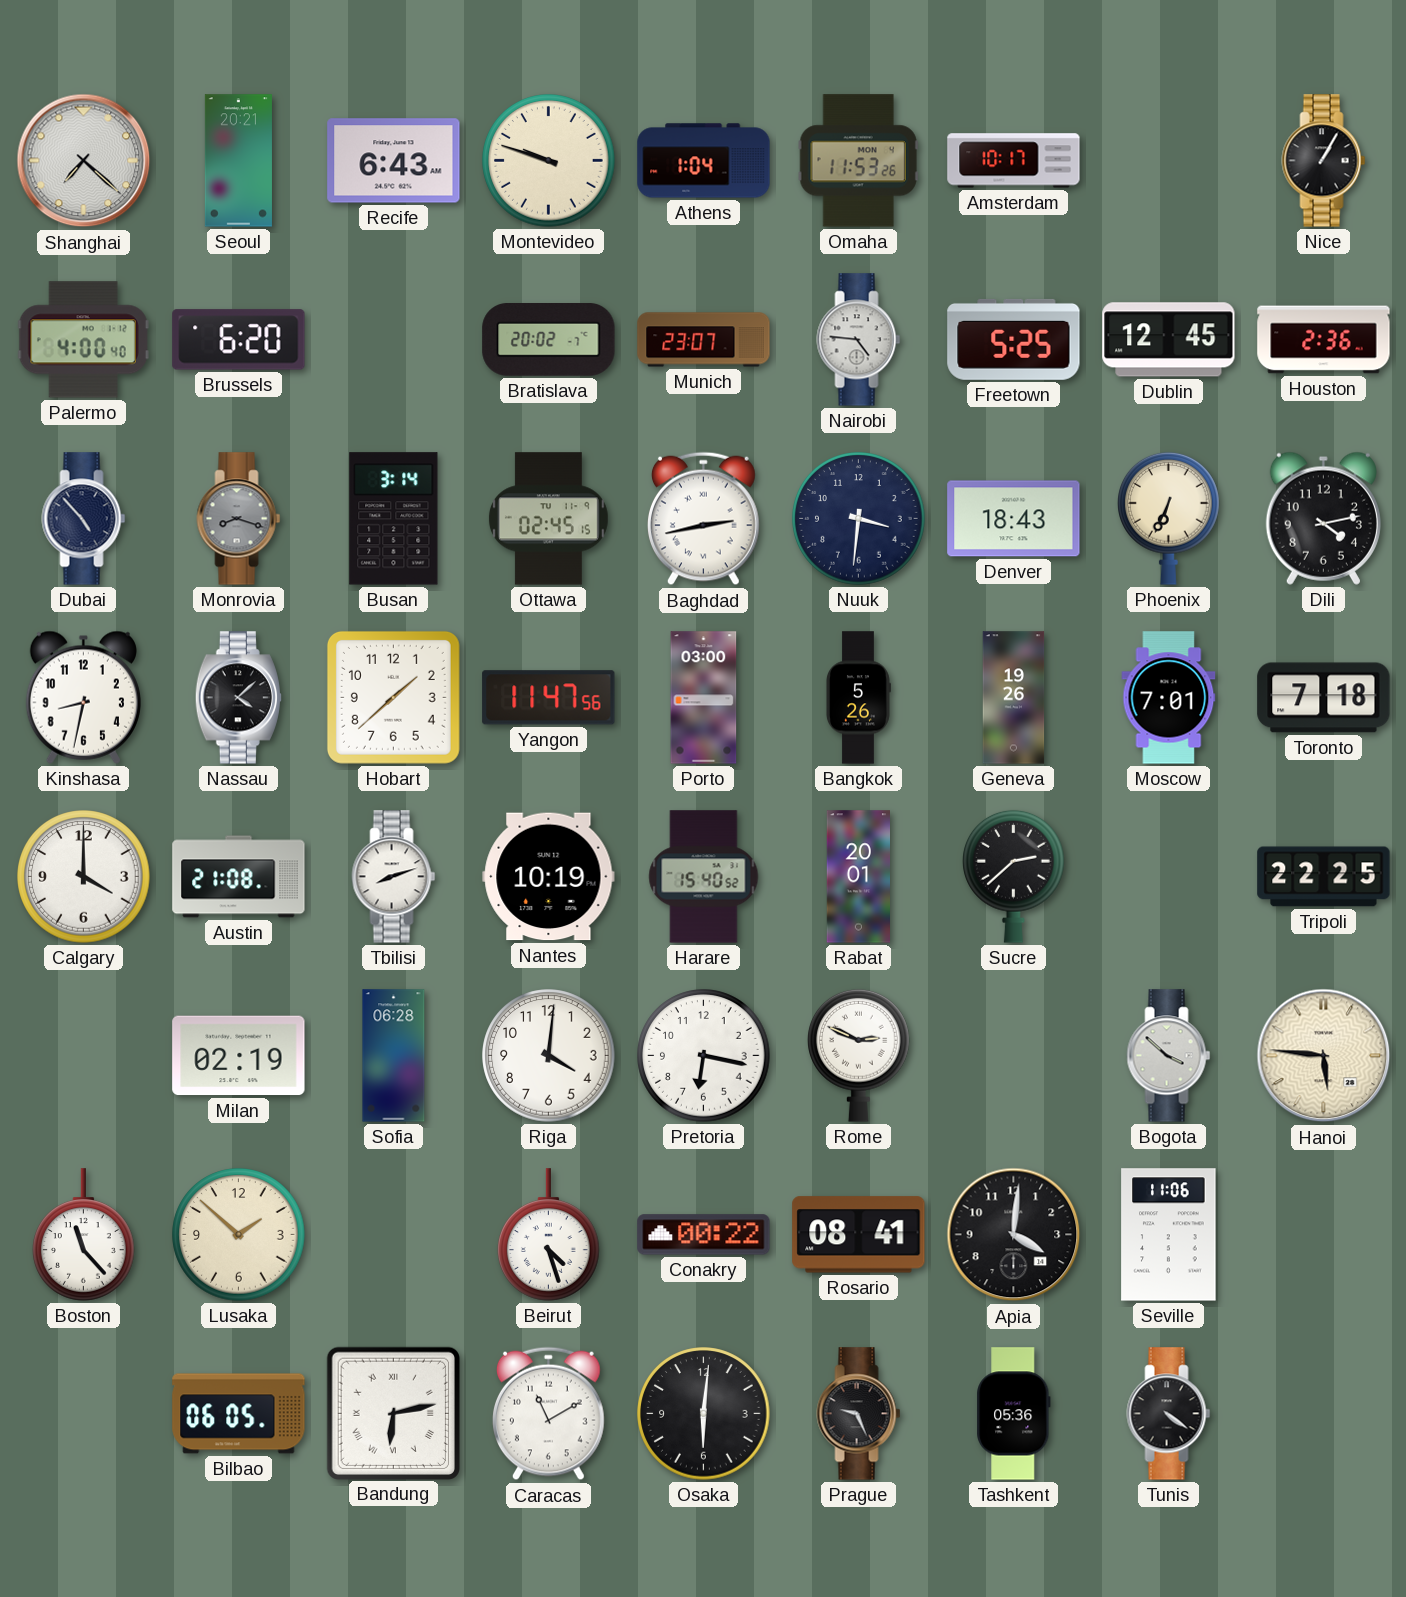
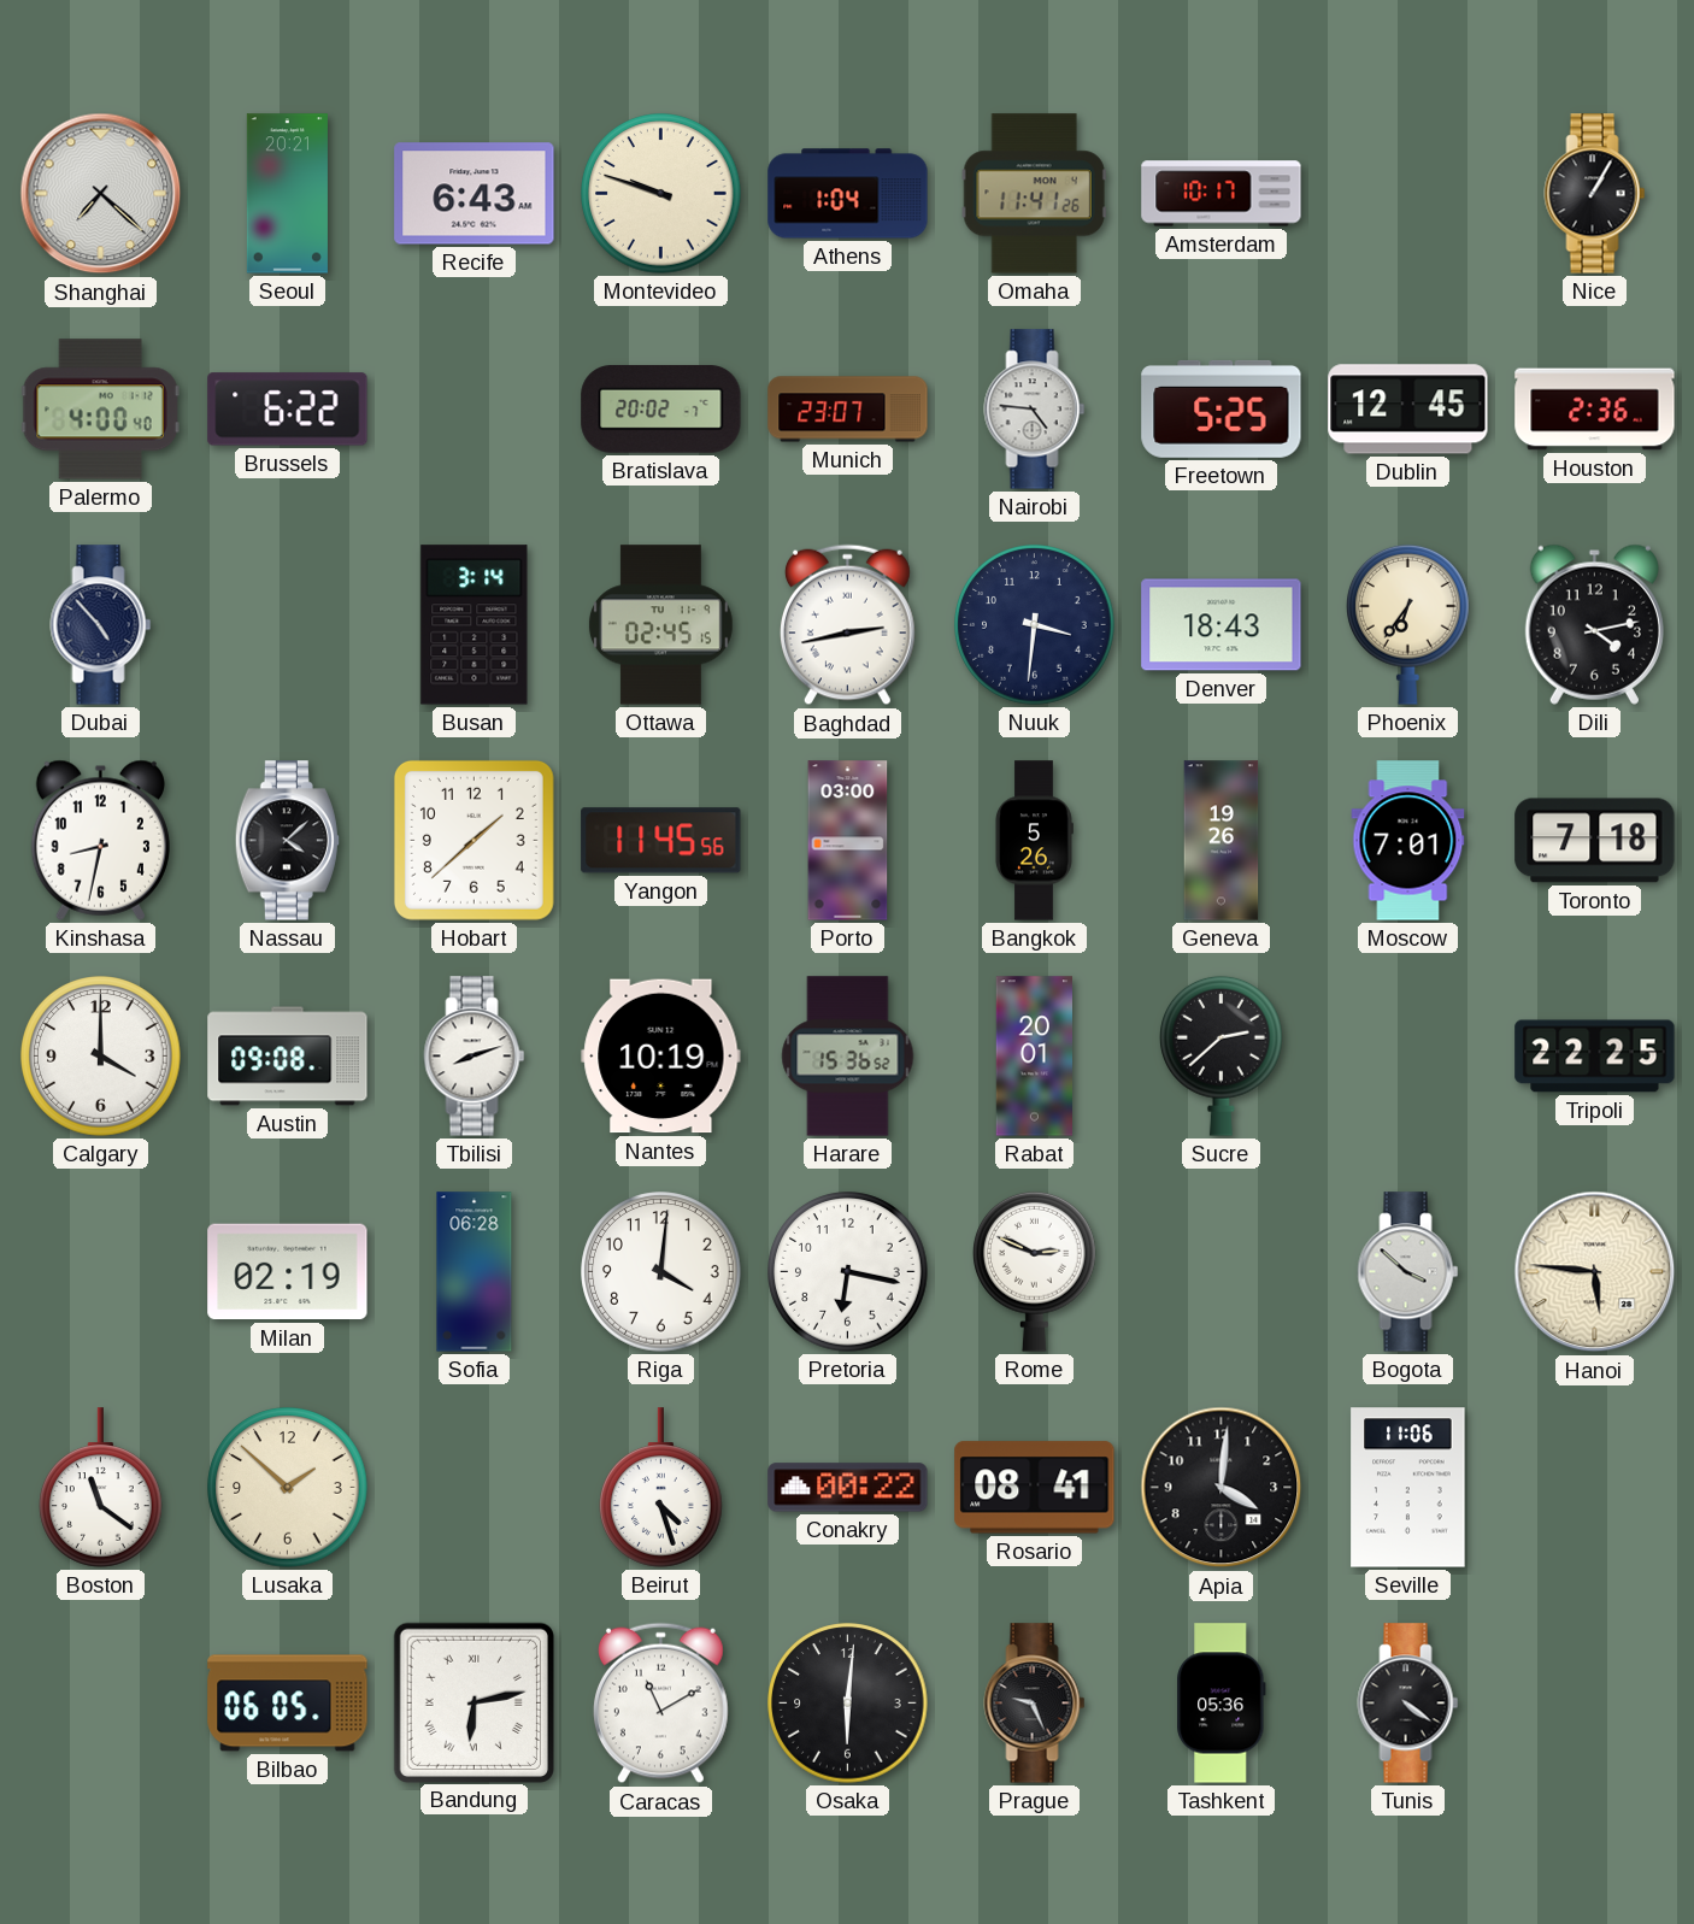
Omaha: 11:53 -> 11:41 (1034, 194)
Brussels: 6:20 -> 6:22 (288, 410)
Monrovia: 8:18 -> none (239, 519)
Phoenix: 6:34 -> 6:36 (1408, 624)
Yangon: 11:47 -> 11:45 (661, 841)
Austin: 21:08 -> 09:08 (288, 1057)
Harare: 15:40 -> 15:36 (848, 1057)
Boston: 11:23 -> 11:21 (101, 1488)
